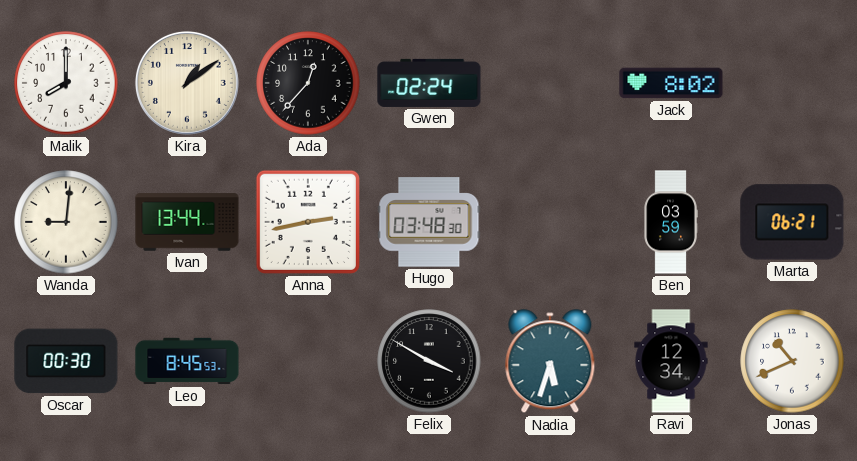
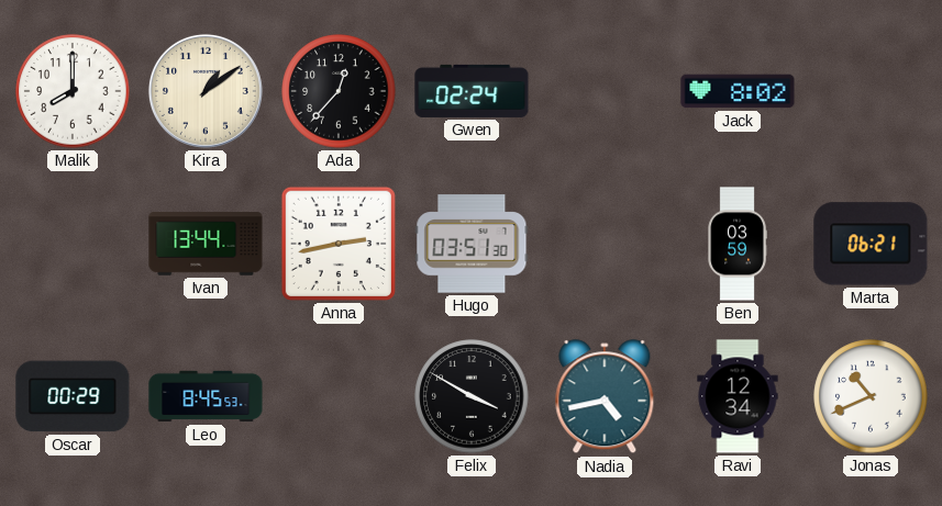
Wanda: 9:01 -> none (66, 222)
Hugo: 03:48 -> 03:51 (472, 244)
Oscar: 00:30 -> 00:29 (73, 396)
Nadia: 5:33 -> 4:43 (605, 397)
